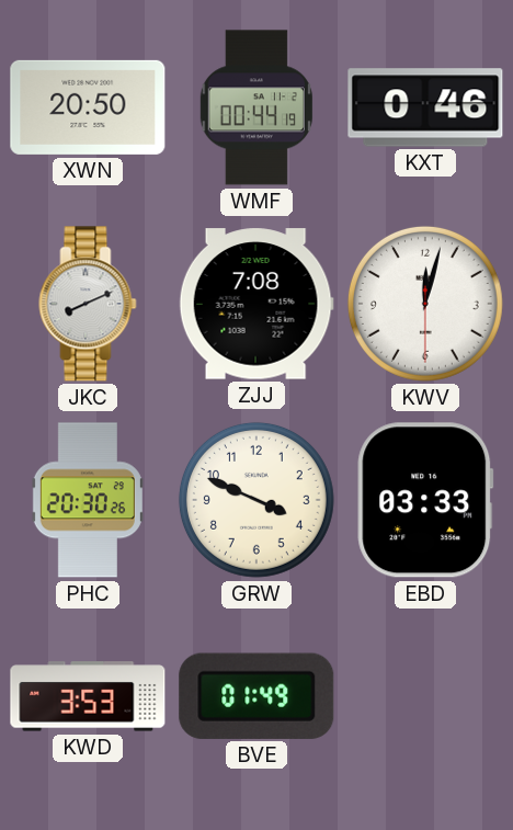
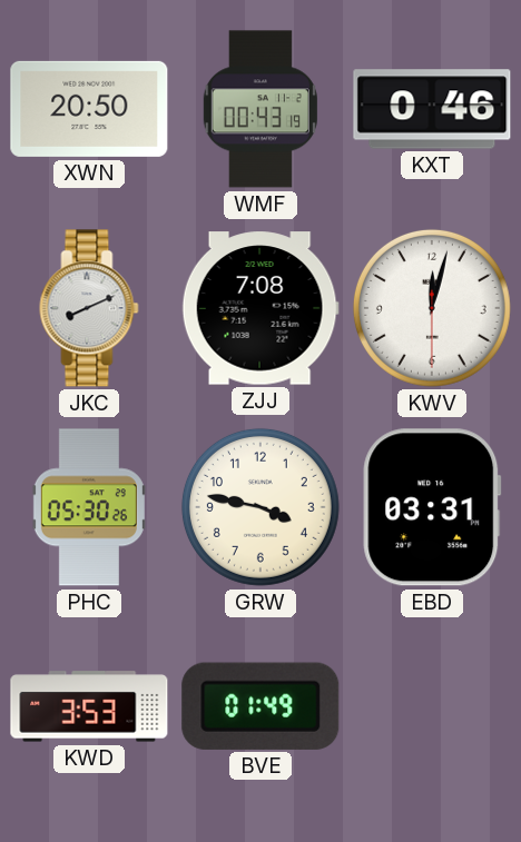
WMF: 00:44 -> 00:43 (260, 109)
PHC: 20:30 -> 05:30 (89, 507)
GRW: 3:49 -> 3:47 (260, 507)
EBD: 03:33 -> 03:31 (432, 507)
